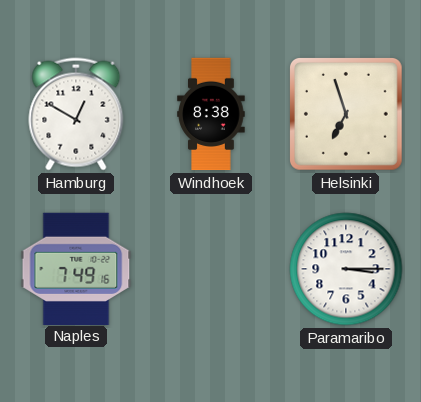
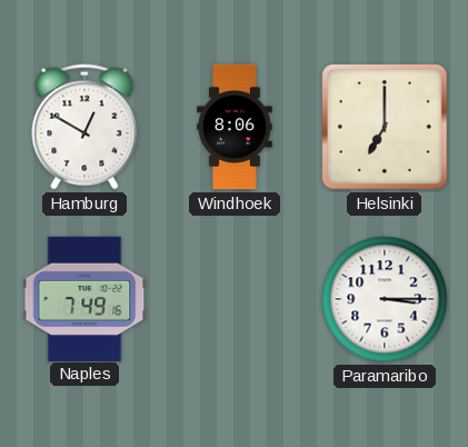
Windhoek: 8:38 -> 8:06 (235, 127)
Helsinki: 6:57 -> 7:00 (385, 127)
